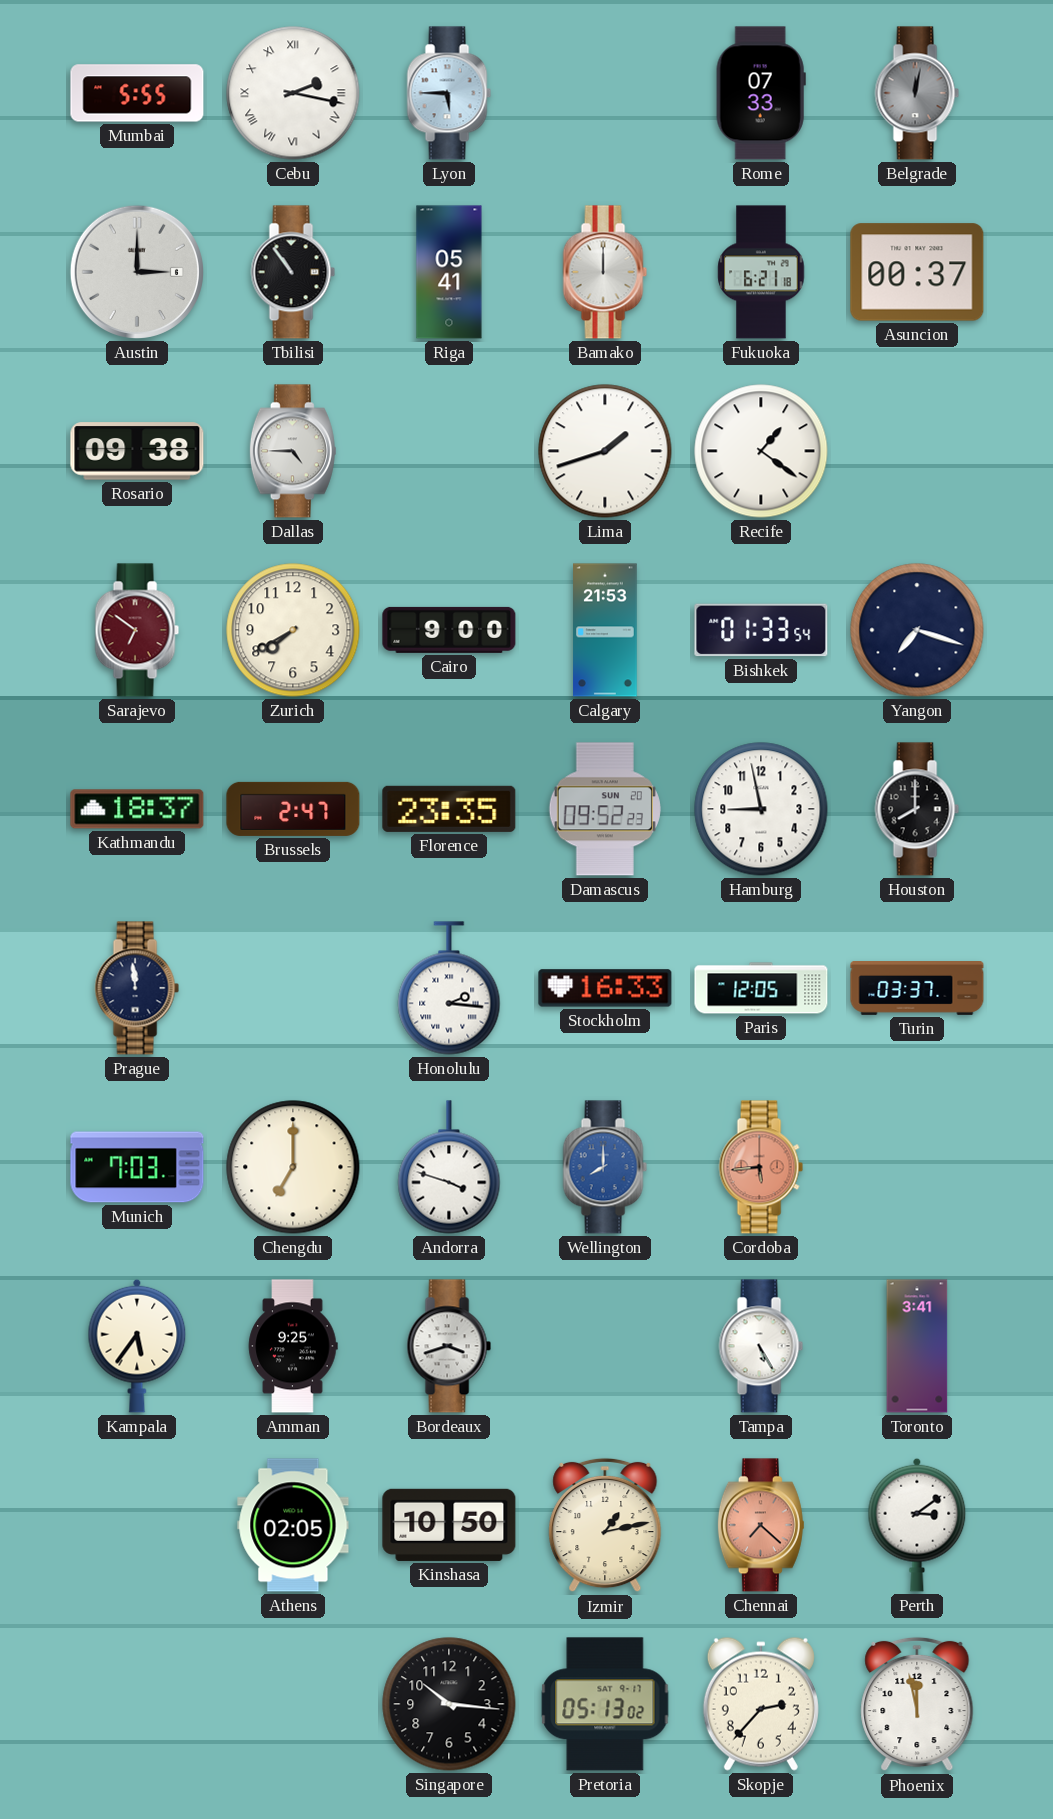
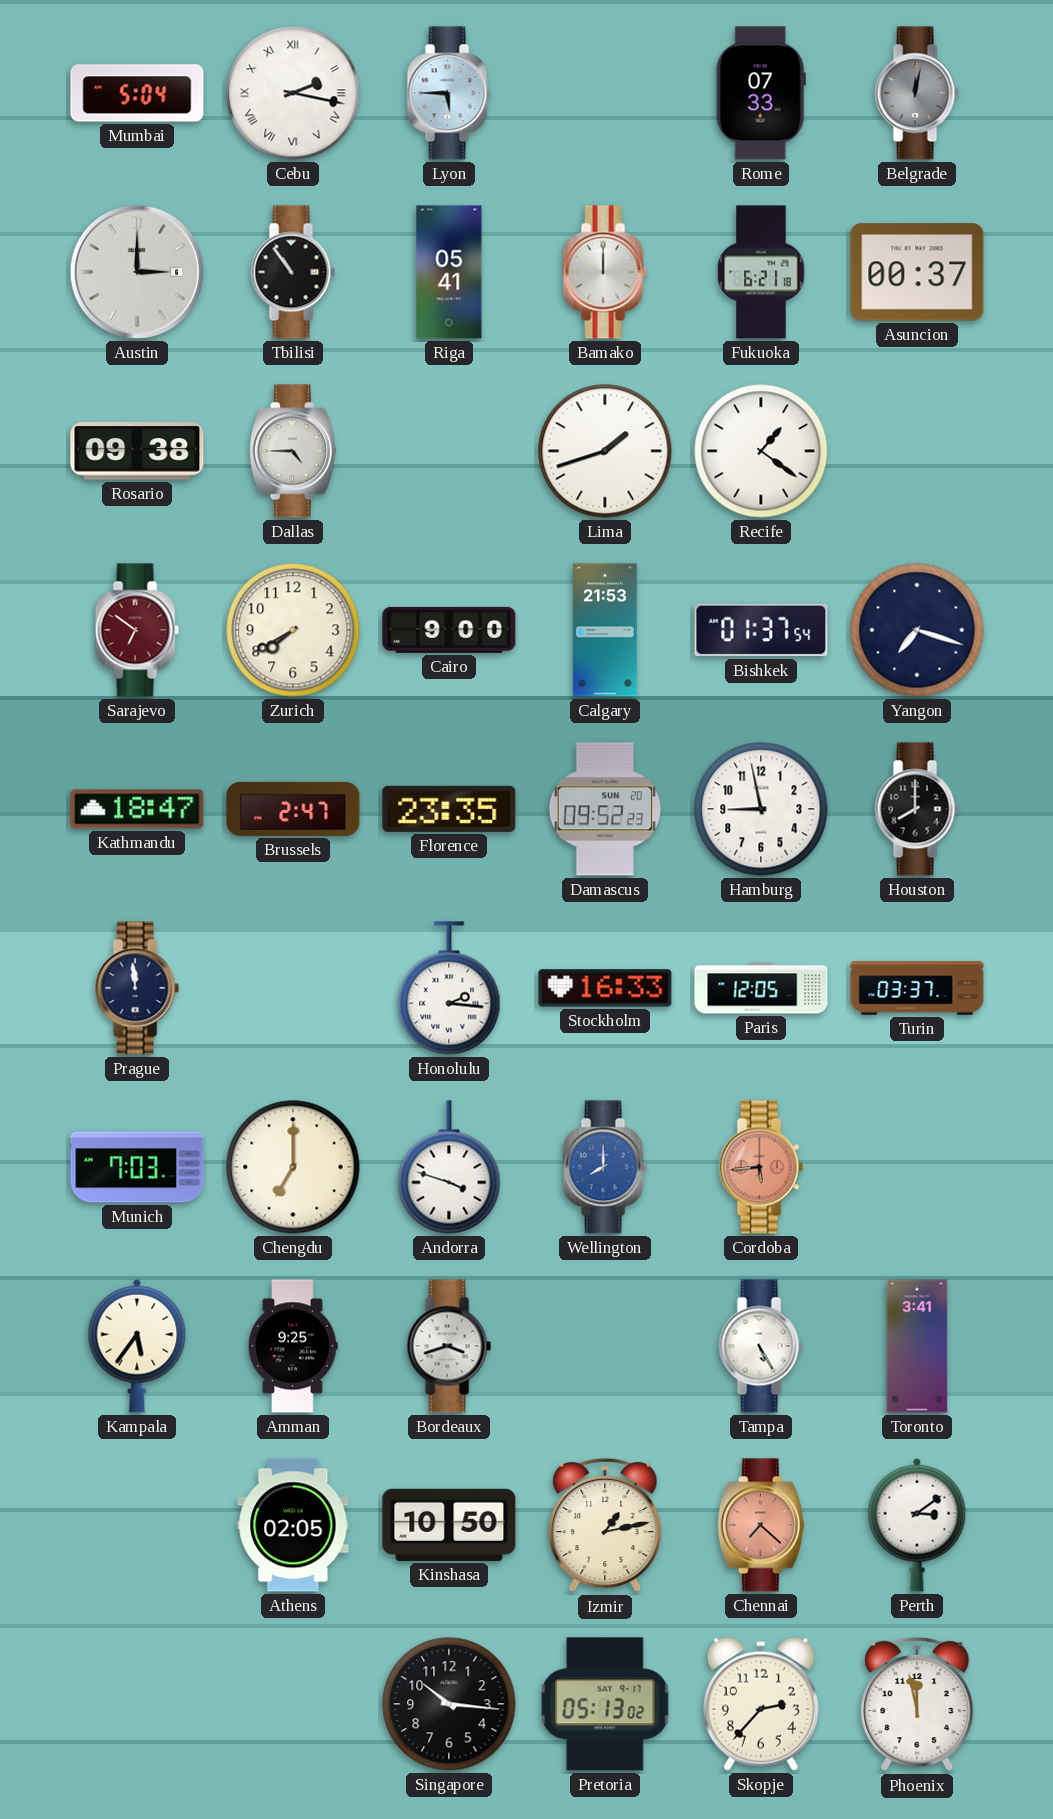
Mumbai: 5:55 -> 5:04 (137, 93)
Bishkek: 01:33 -> 01:37 (761, 630)
Kathmandu: 18:37 -> 18:47 (137, 809)
